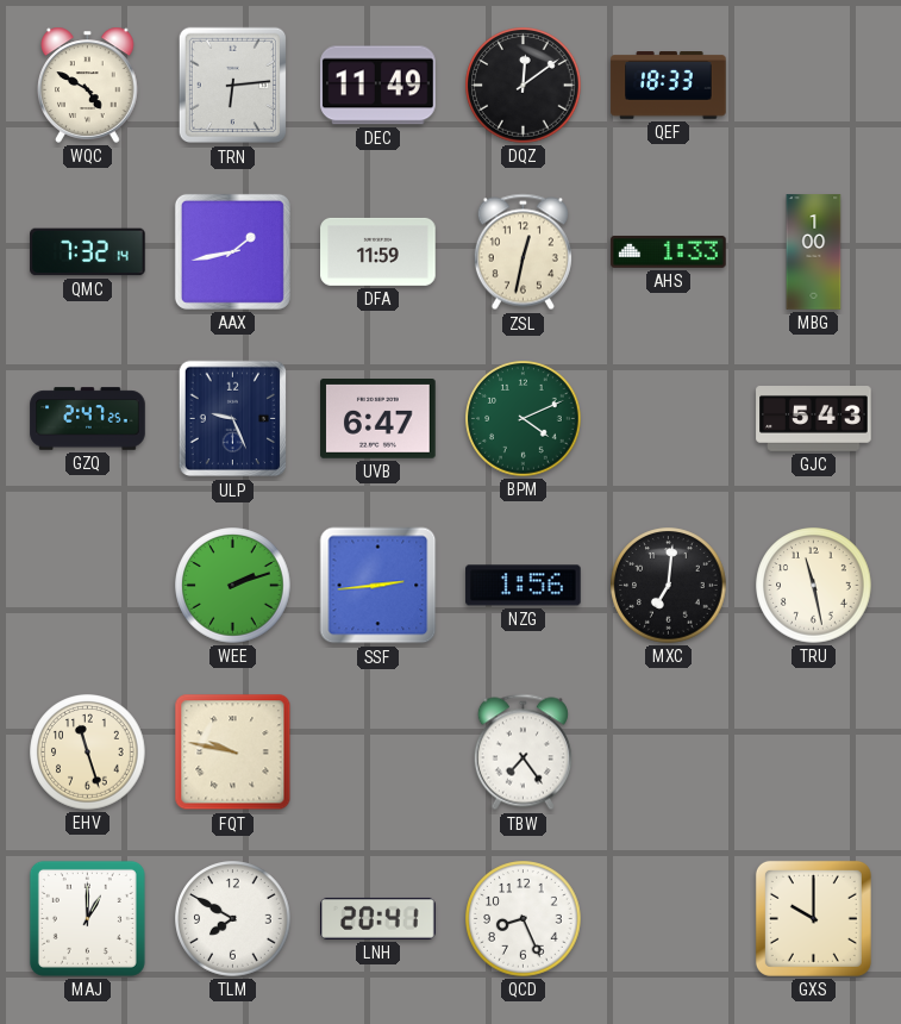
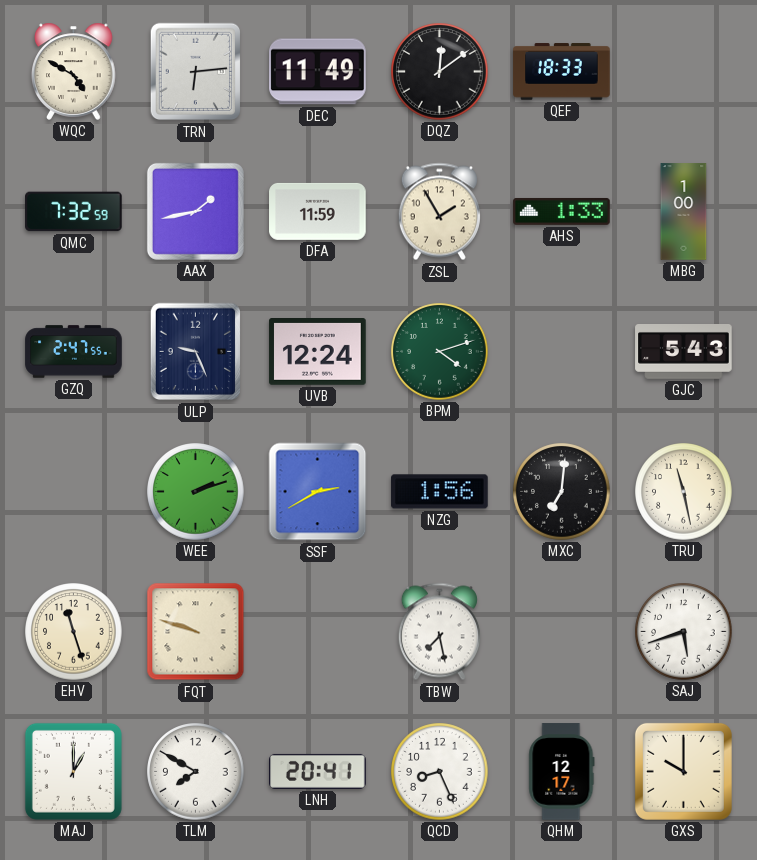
QMC: 7:32:14 -> 7:32:59 (74, 212)
ZSL: 12:32 -> 1:55 (439, 212)
GZQ: 2:47:25 -> 2:47:55 (74, 352)
UVB: 6:47 -> 12:24 (318, 352)
BPM: 4:11 -> 4:12 (440, 352)
SSF: 2:44 -> 2:40 (318, 492)
FQT: 9:47 -> 9:48 (196, 632)
TBW: 7:24 -> 7:28 (439, 632)
SAJ: none -> 5:42 (684, 632)
QHM: none -> 12:17 (562, 772)
